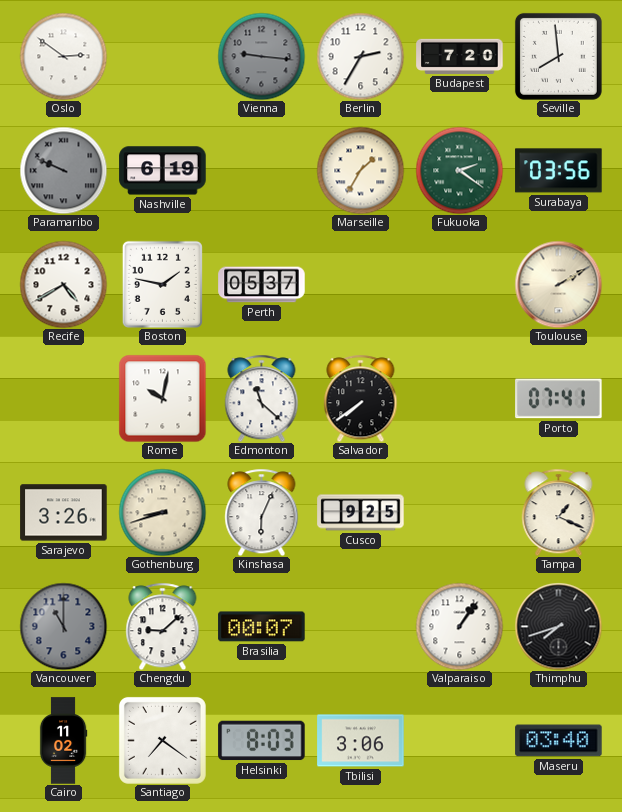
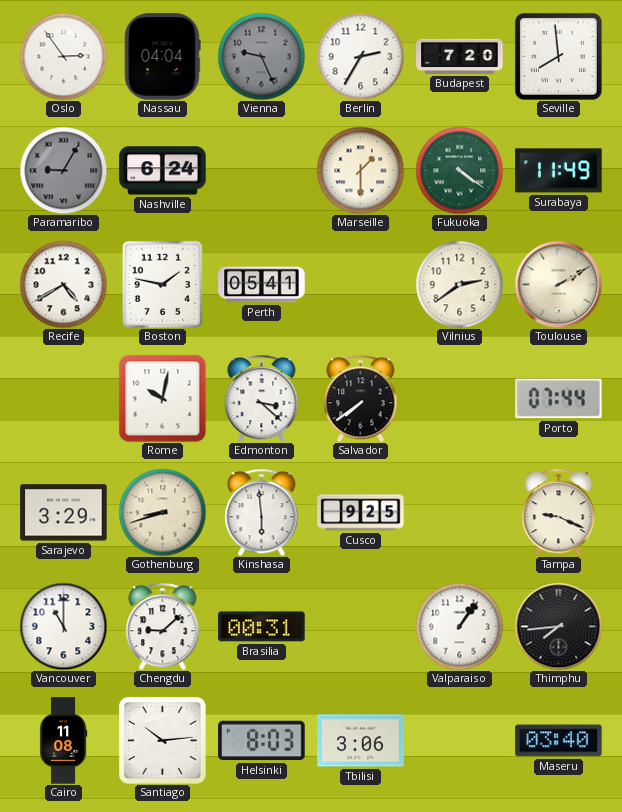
Oslo: 2:51 -> 2:54 (63, 56)
Nassau: none -> 04:04 (163, 57)
Vienna: 9:16 -> 9:26 (261, 56)
Paramaribo: 9:49 -> 9:05 (63, 170)
Nashville: 6:19 -> 6:24 (163, 171)
Marseille: 1:35 -> 1:30 (360, 170)
Fukuoka: 2:21 -> 4:21 (459, 170)
Surabaya: 03:56 -> 11:49 (559, 171)
Perth: 05:37 -> 05:41 (262, 285)
Vilnius: none -> 2:39 (459, 284)
Edmonton: 11:22 -> 3:22 (262, 398)
Porto: 07:41 -> 07:44 (559, 399)
Sarajevo: 3:26 -> 3:29 (64, 513)
Kinshasa: 6:04 -> 5:59 (262, 512)
Tampa: 1:19 -> 9:19 (559, 512)
Vancouver dial: grey -> white (63, 626)
Brasilia: 00:07 -> 00:31 (262, 627)
Thimphu: 7:42 -> 7:44 (558, 626)
Cairo: 11:02 -> 11:08 (63, 741)
Santiago: 7:21 -> 10:14 (162, 740)
